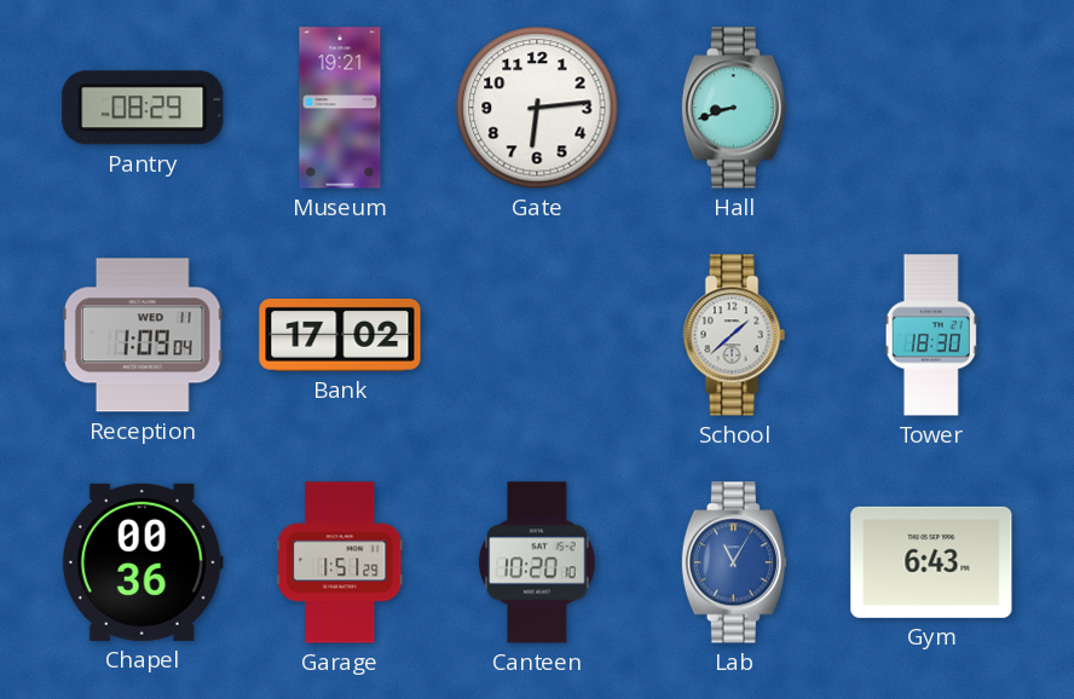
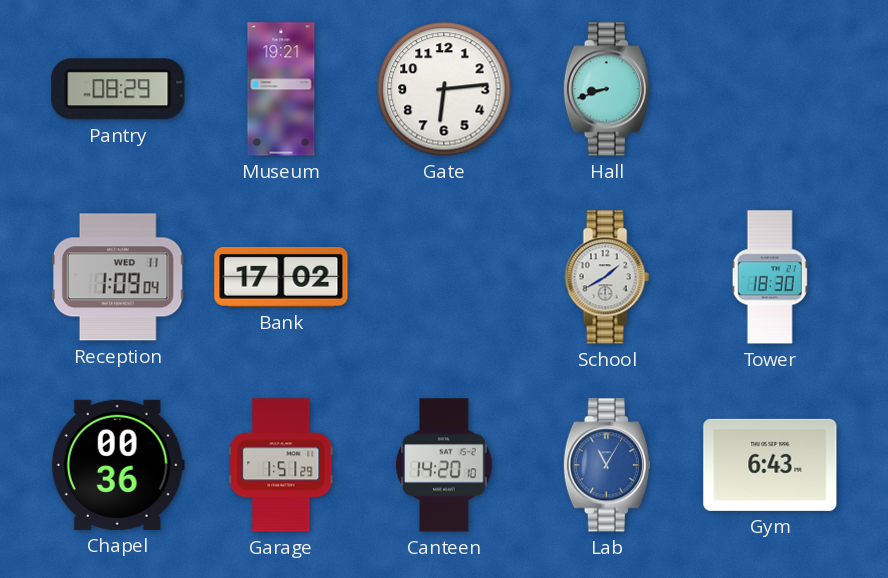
School: 1:38 -> 1:40 (607, 277)
Canteen: 10:20 -> 14:20 (444, 465)
